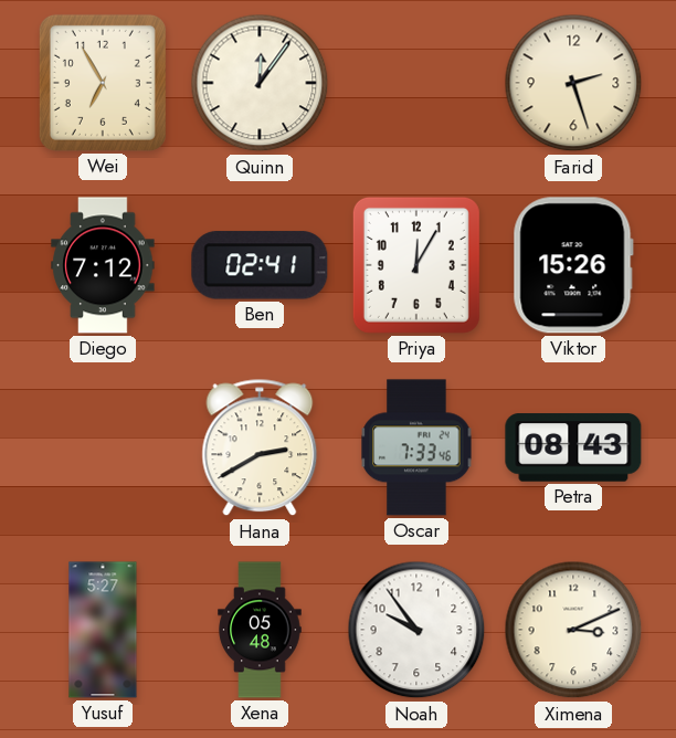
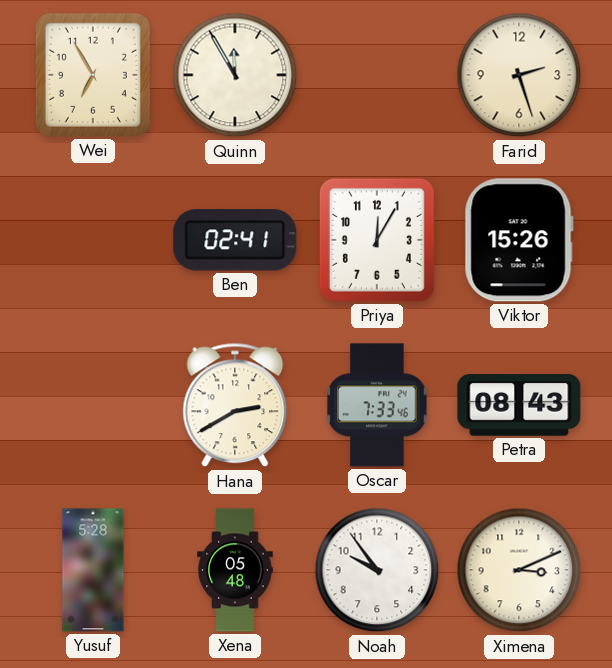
Quinn: 12:06 -> 11:55 (235, 75)
Diego: 7:12 -> none (103, 265)
Yusuf: 5:27 -> 5:28 (93, 570)
